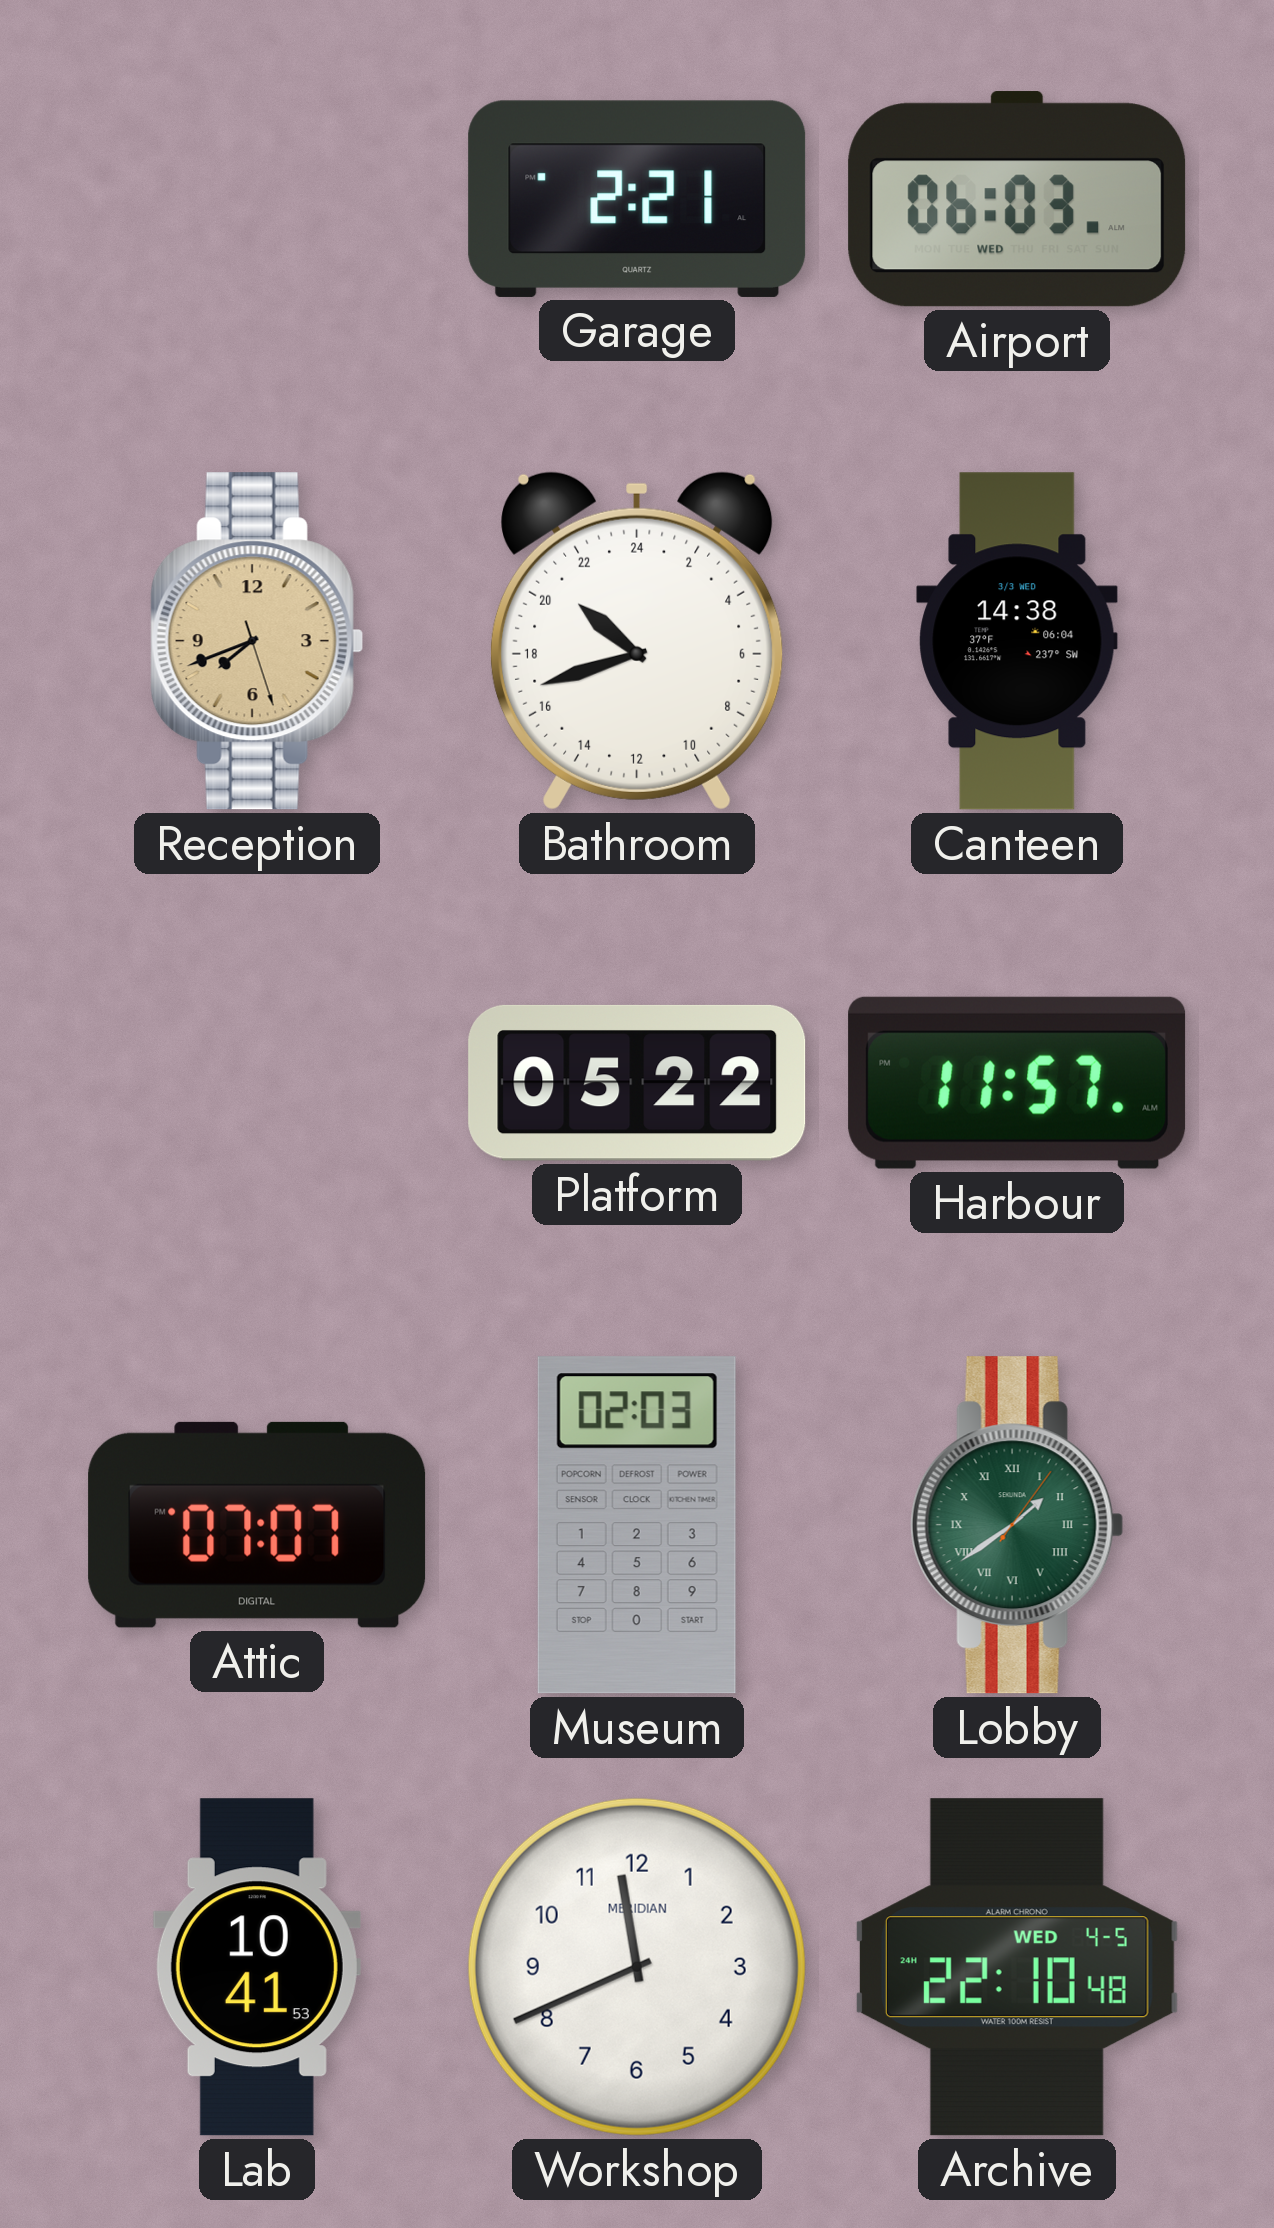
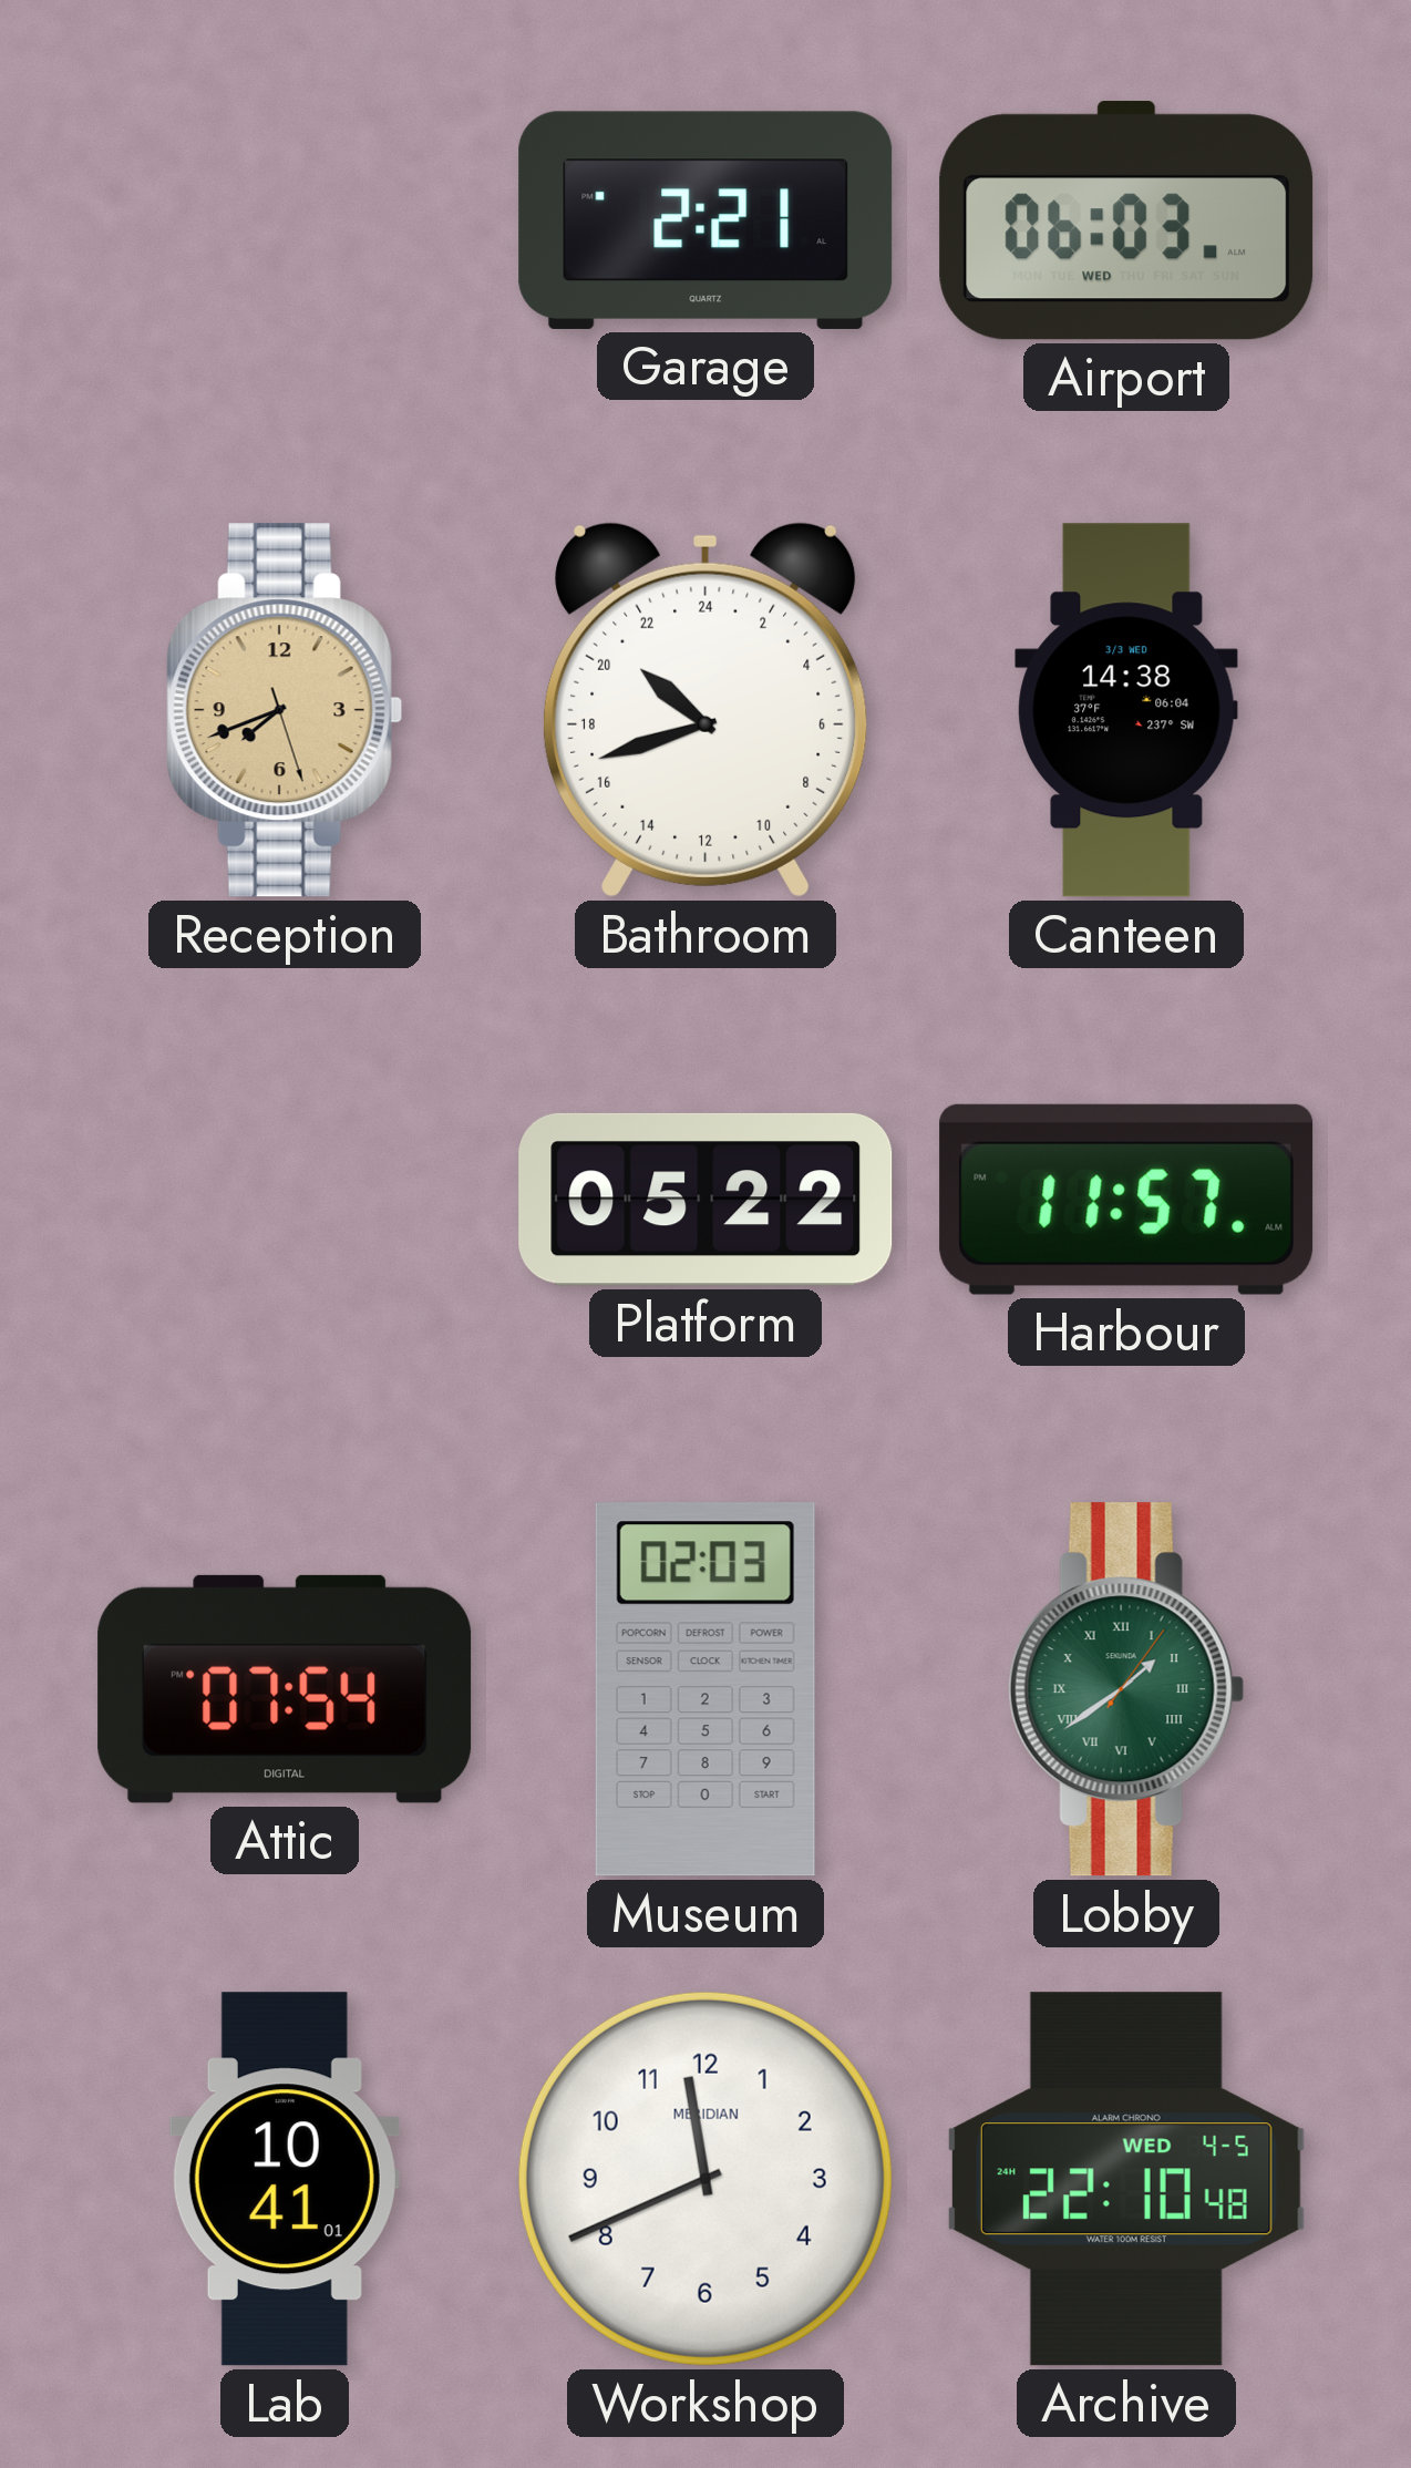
Attic: 07:07 -> 07:54 (285, 1689)
Lab: 10:41:53 -> 10:41:01 (285, 2179)
